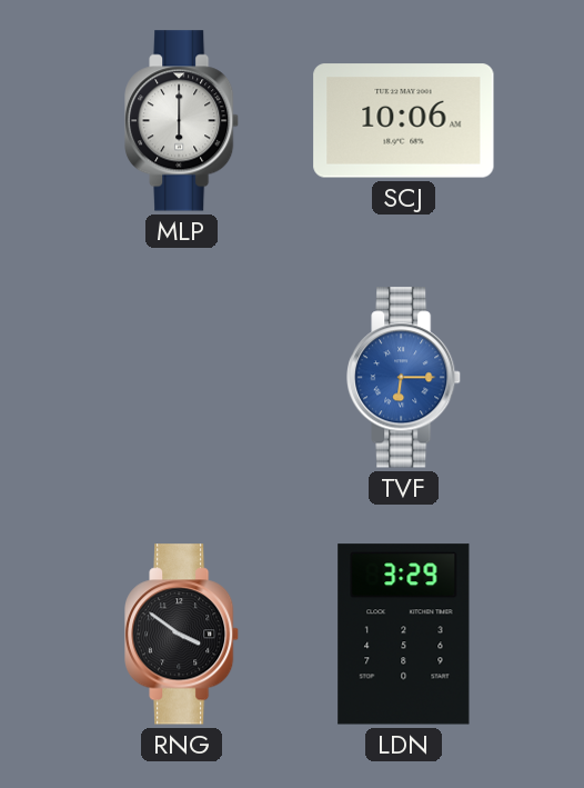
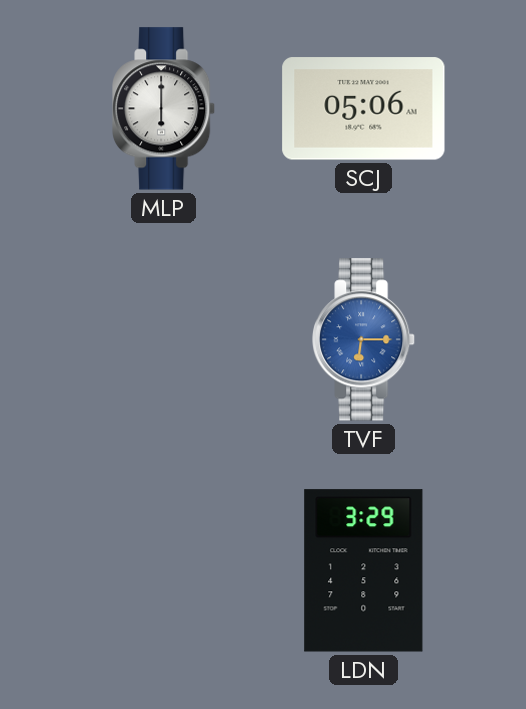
SCJ: 10:06 -> 05:06 (364, 109)
RNG: 3:51 -> none (183, 635)
